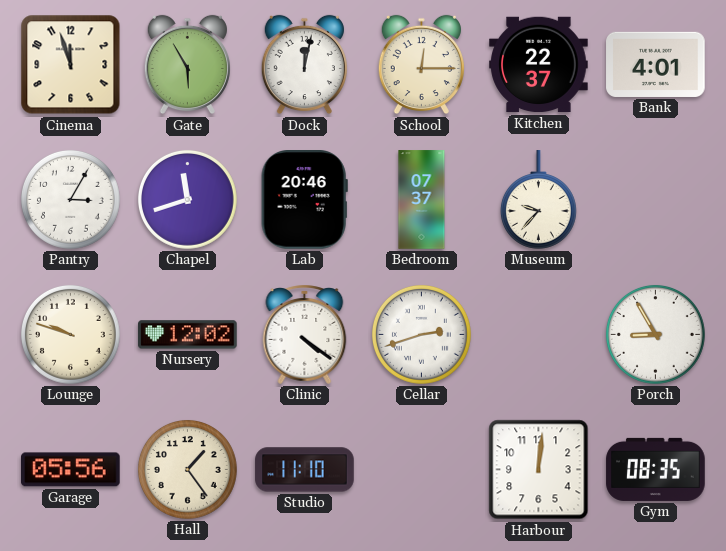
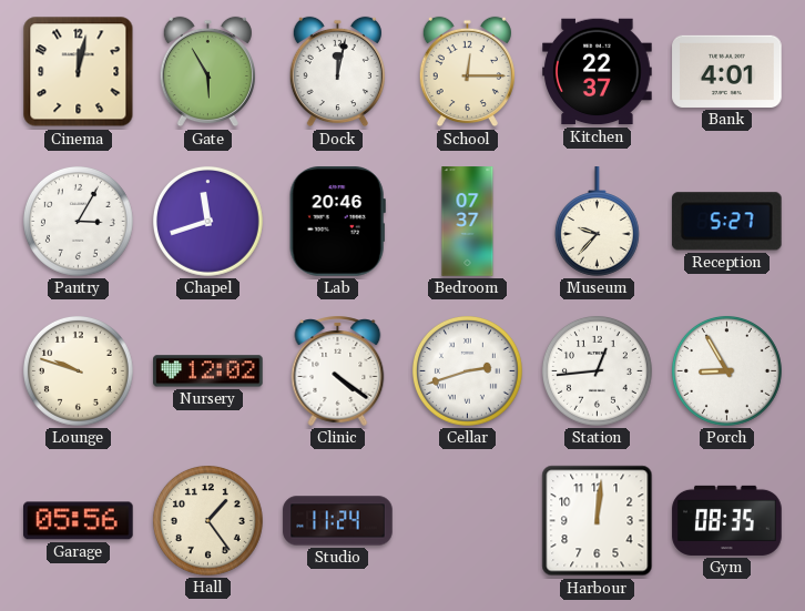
Cinema: 11:57 -> 12:02 (79, 72)
Reception: none -> 5:27 (726, 222)
Station: none -> 12:44 (597, 370)
Studio: 11:10 -> 11:24 (338, 521)
